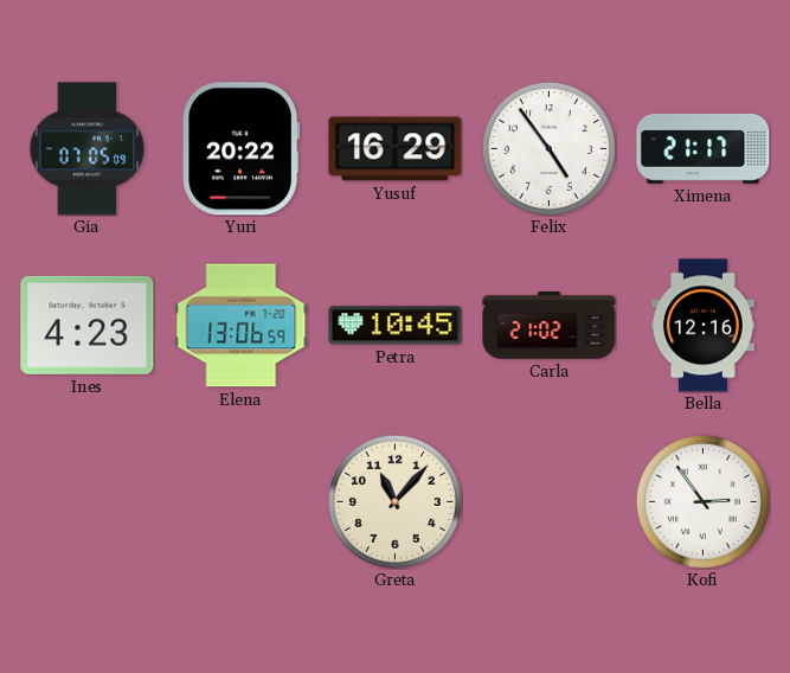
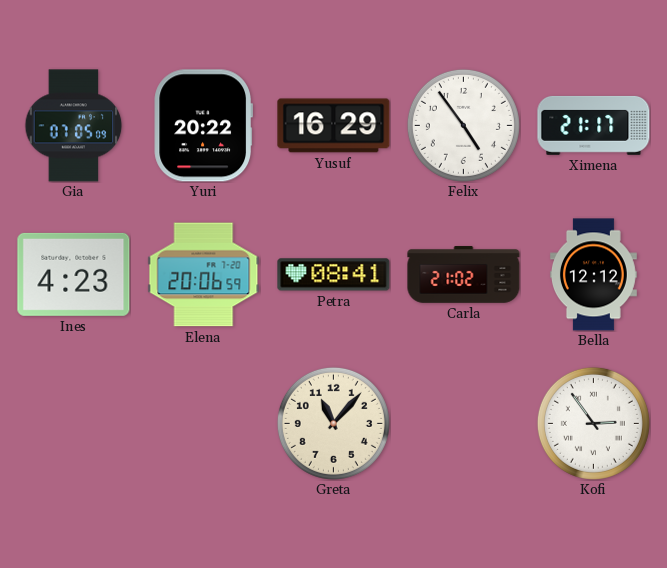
Elena: 13:06 -> 20:06 (204, 275)
Petra: 10:45 -> 08:41 (334, 275)
Bella: 12:16 -> 12:12 (593, 275)
